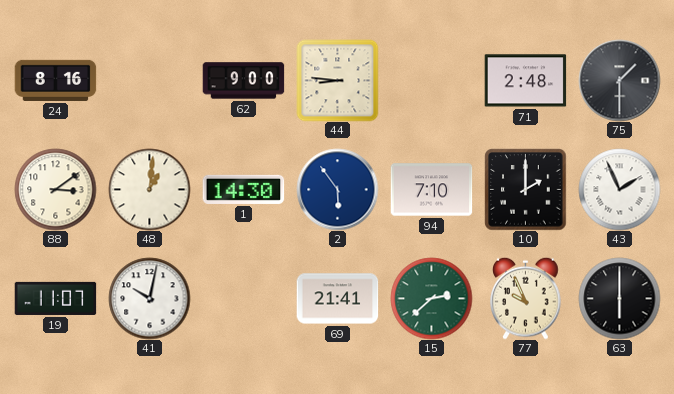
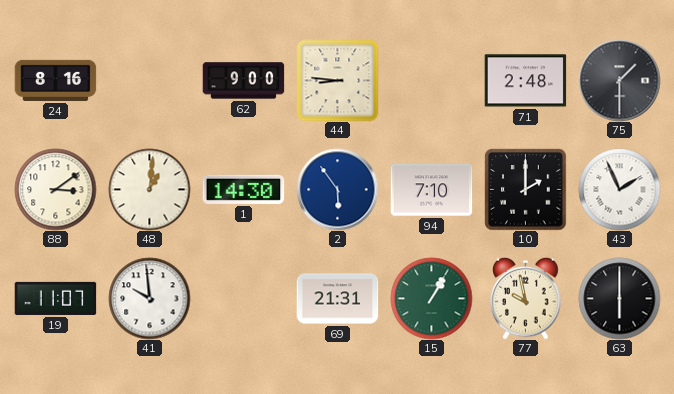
41: 10:02 -> 9:59 (149, 298)
69: 21:41 -> 21:31 (337, 299)
15: 2:38 -> 1:05 (431, 298)
77: 9:56 -> 9:58 (526, 298)
